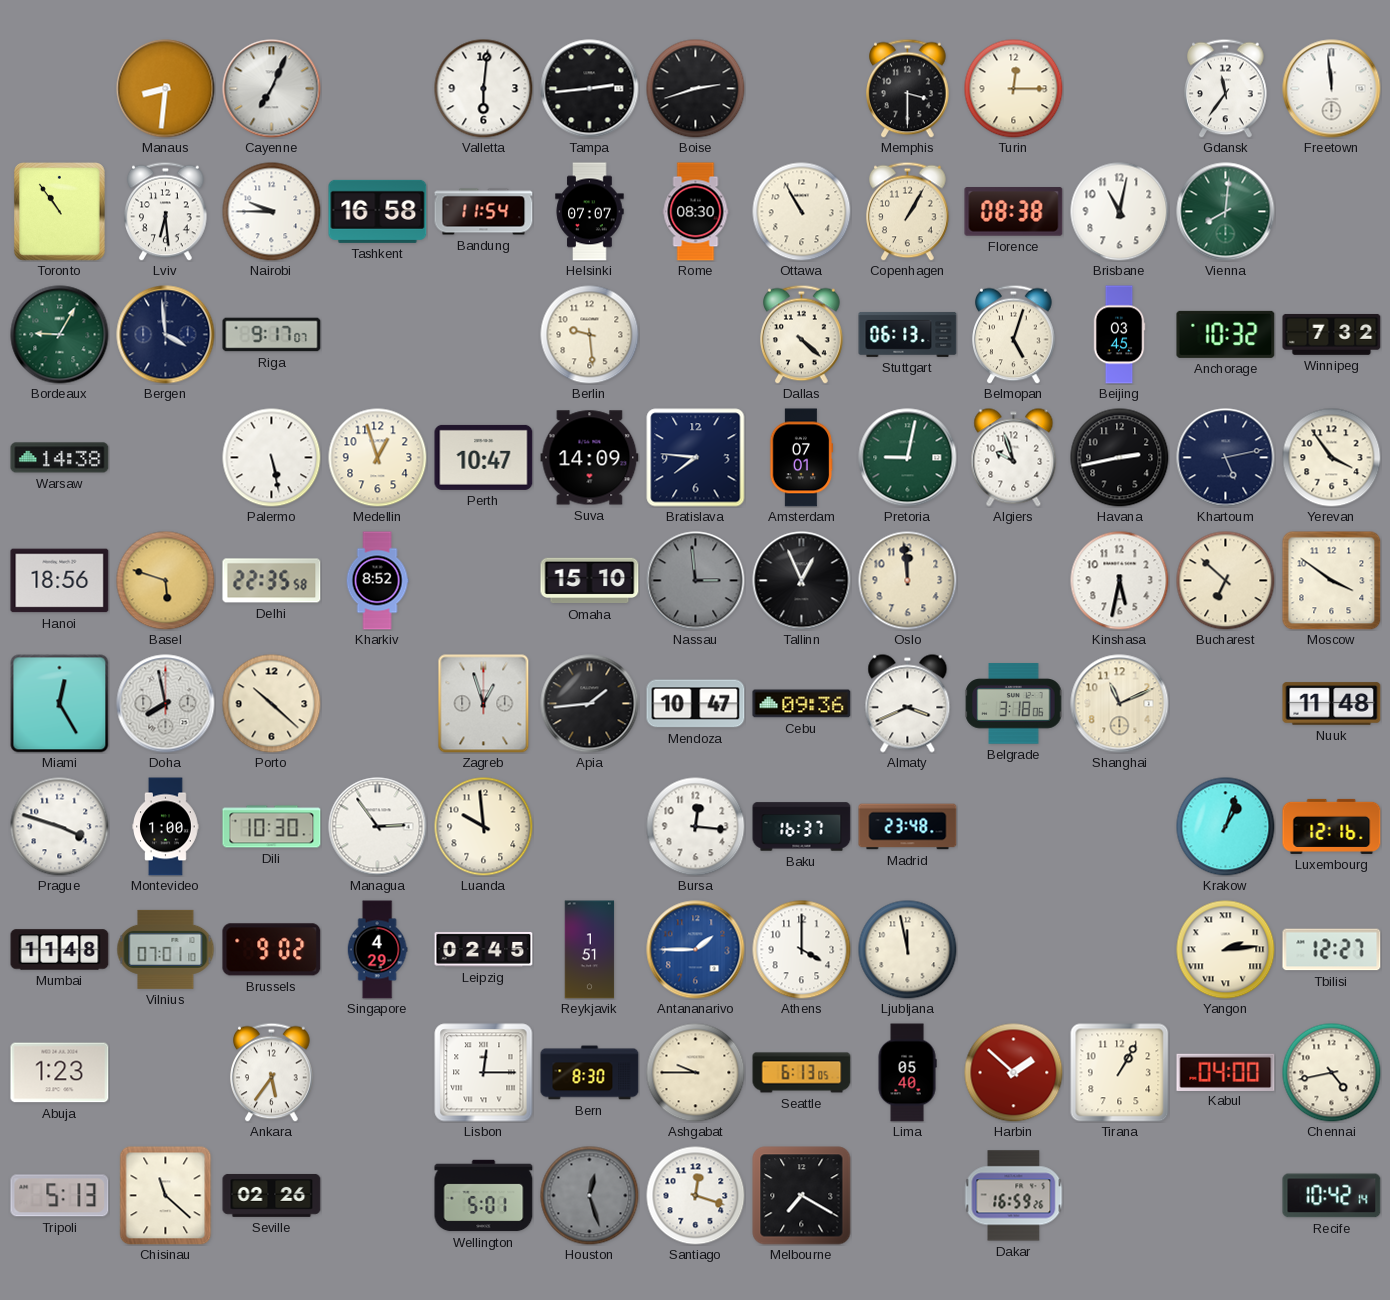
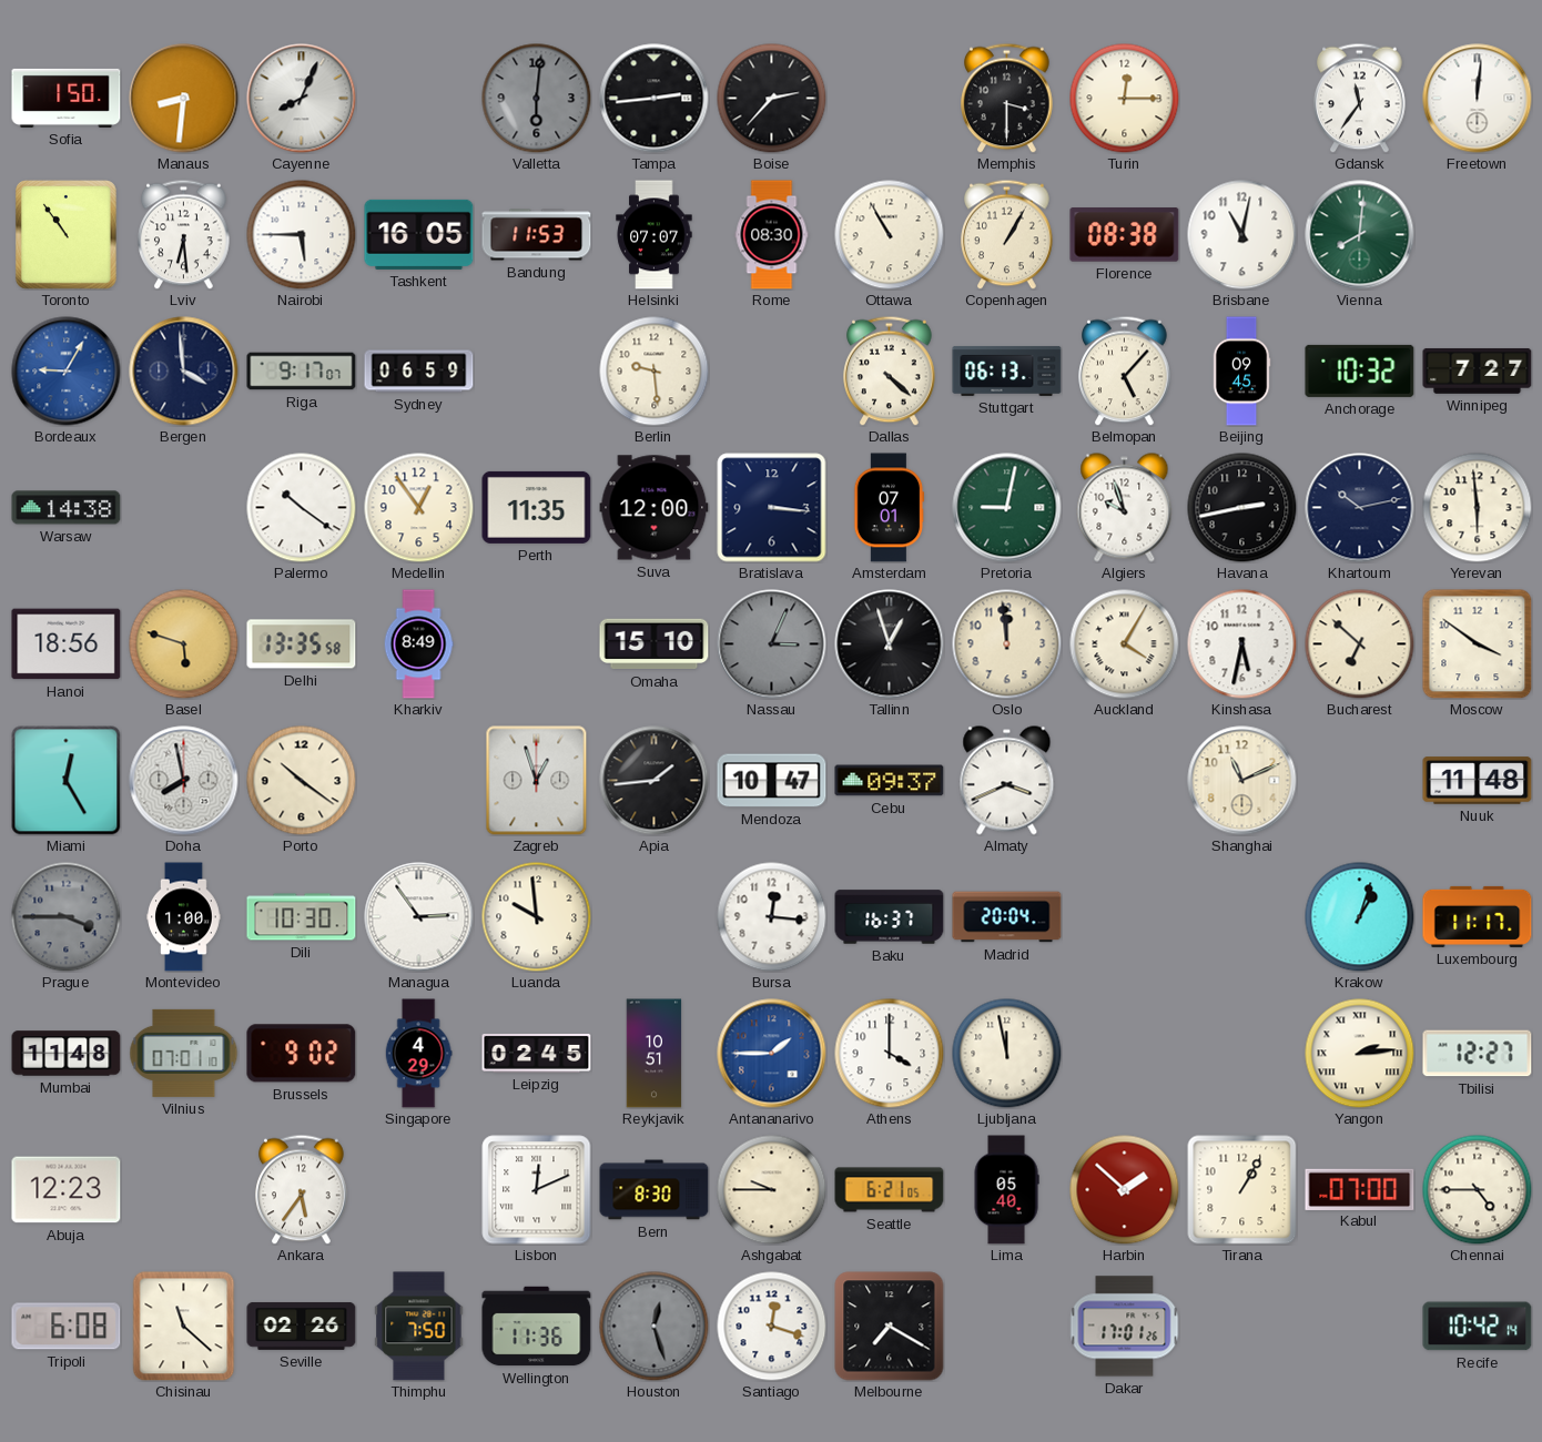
Sofia: none -> 1:50 (67, 98)
Cayenne: 7:04 -> 8:04 (302, 99)
Valletta dial: white -> grey (537, 99)
Boise: 2:42 -> 2:37 (772, 99)
Freetown: 11:59 -> 12:01 (1478, 99)
Nairobi: 9:45 -> 5:45 (302, 235)
Tashkent: 16:58 -> 16:05 (419, 234)
Bandung: 11:54 -> 11:53 (537, 235)
Bordeaux dial: green -> blue (67, 372)
Sydney: none -> 06:59 (419, 372)
Belmopan: 5:03 -> 5:07 (1125, 370)
Beijing: 03:45 -> 09:45 (1241, 372)
Winnipeg: 7:32 -> 7:27 (1478, 370)
Palermo: 5:28 -> 10:21 (302, 508)
Medellin: 12:57 -> 12:54 (419, 508)
Perth: 10:47 -> 11:35 (537, 507)
Suva: 14:09 -> 12:00 (655, 508)
Bratislava: 7:46 -> 3:16 (772, 508)
Khartoum: 5:13 -> 10:13 (1360, 508)
Yerevan: 3:54 -> 5:59 (1478, 508)
Delhi: 22:35 -> 13:35 (302, 644)
Kharkiv: 8:52 -> 8:49 (418, 644)
Nassau: 2:59 -> 3:04 (772, 644)
Tallinn: 12:56 -> 12:57 (890, 644)
Auckland: none -> 4:05 (1125, 644)
Porto: 10:22 -> 10:21 (302, 781)
Cebu: 09:36 -> 09:37 (890, 781)
Belgrade: 3:18 -> none (1014, 704)
Prague: 3:48 -> 3:45 (67, 917)
Prague dial: white -> grey (67, 917)
Madrid: 23:48 -> 20:04 (1007, 917)
Luxembourg: 12:16 -> 11:17 (1478, 916)
Reykjavik: 1:51 -> 10:51 (655, 1054)
Abuja: 1:23 -> 12:23 (67, 1190)
Lisbon: 12:15 -> 12:11 (537, 1190)
Seattle: 6:13 -> 6:21 (890, 1190)
Kabul: 04:00 -> 07:00 (1360, 1189)
Chennai: 4:43 -> 4:45 (1478, 1190)
Tripoli: 5:13 -> 6:08 (67, 1327)
Thimphu: none -> 7:50 (419, 1327)
Wellington: 5:01 -> 11:36 (537, 1327)
Dakar: 16:59 -> 17:01 (1125, 1327)
